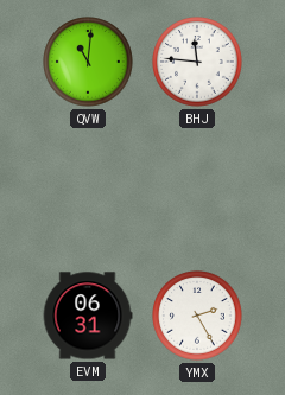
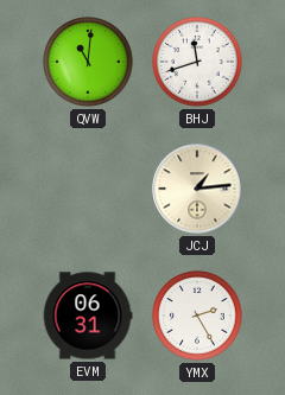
BHJ: 11:46 -> 11:42 (197, 62)
JCJ: none -> 1:14 (197, 189)
